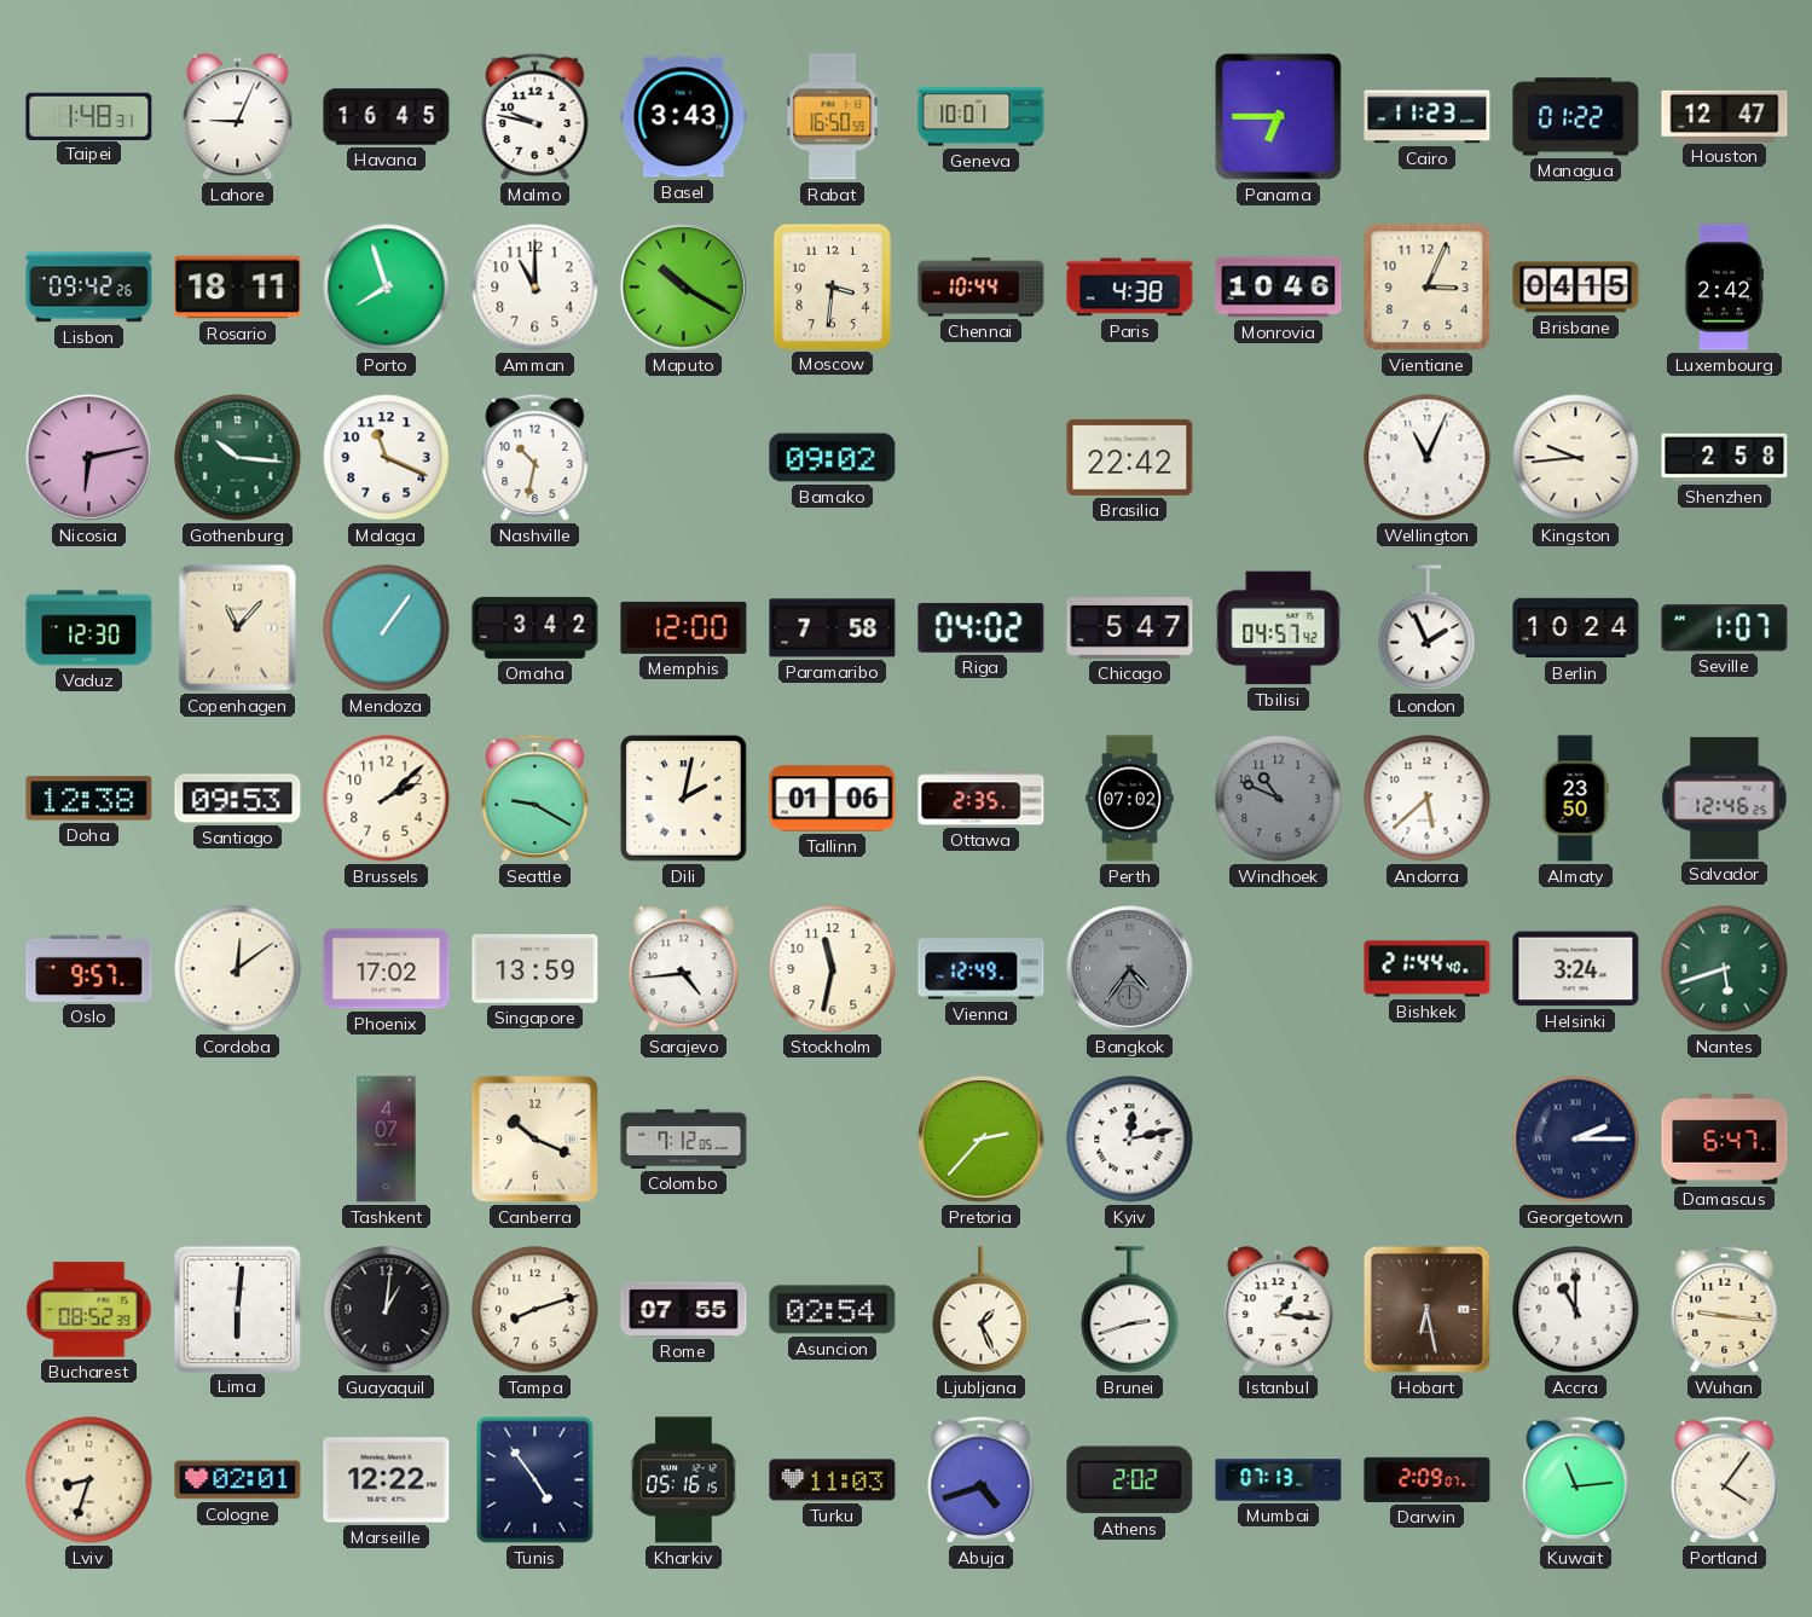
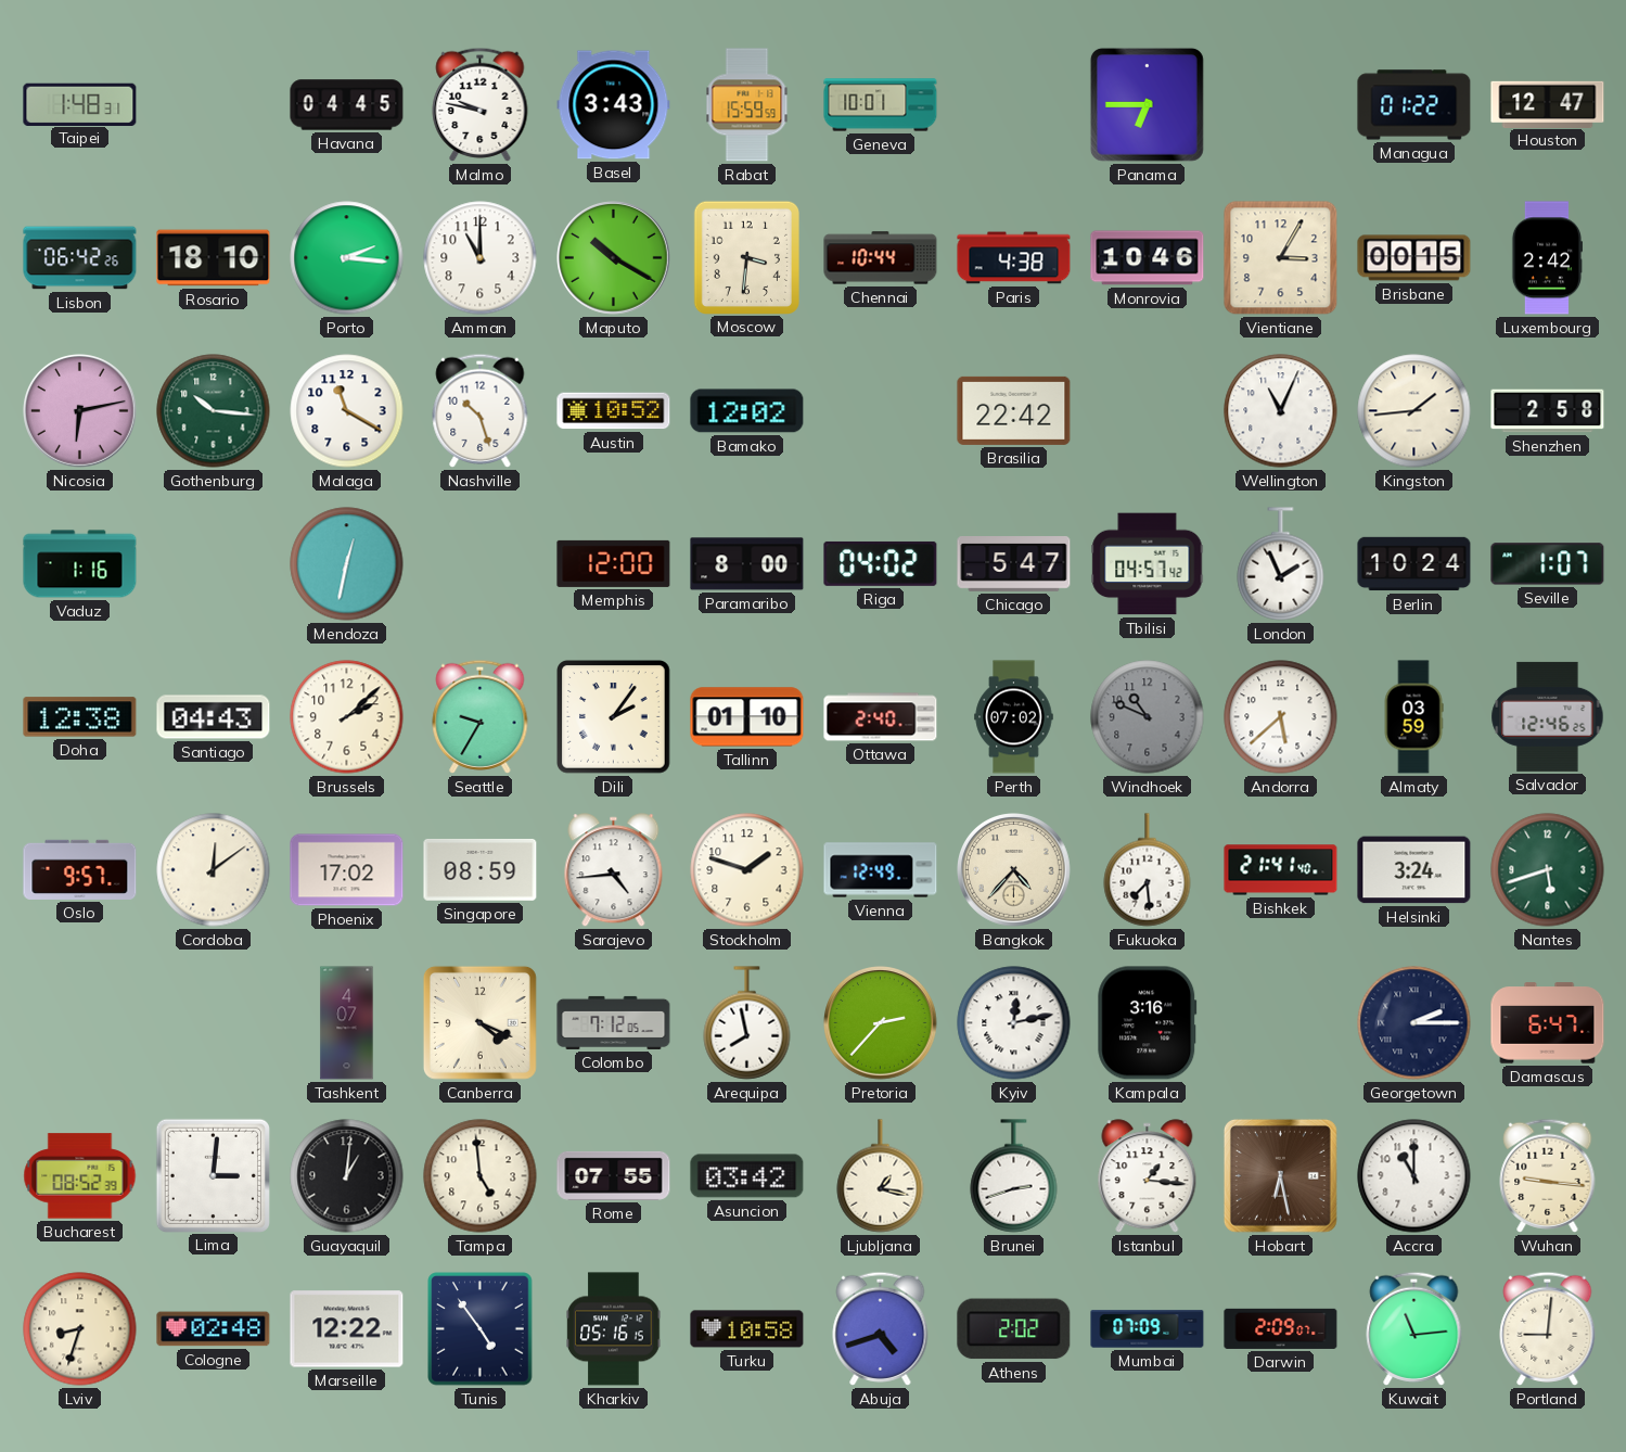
Lahore: 9:04 -> none (238, 117)
Havana: 16:45 -> 04:45 (347, 105)
Rabat: 16:50 -> 15:59 (747, 105)
Cairo: 11:23 -> none (1428, 117)
Lisbon: 09:42 -> 06:42 (80, 258)
Rosario: 18:11 -> 18:10 (214, 258)
Porto: 7:57 -> 2:16 (347, 258)
Vientiane: 3:04 -> 3:05 (1281, 258)
Brisbane: 04:15 -> 00:15 (1414, 258)
Malaga: 11:19 -> 11:20 (347, 411)
Nashville: 10:32 -> 10:27 (481, 410)
Austin: none -> 10:52 (614, 411)
Bamako: 09:02 -> 12:02 (747, 411)
Kingston: 9:44 -> 1:44 (1414, 411)
Vaduz: 12:30 -> 1:16 (80, 564)
Copenhagen: 11:07 -> none (238, 628)
Mendoza: 1:06 -> 12:32 (347, 564)
Omaha: 3:42 -> none (536, 627)
Paramaribo: 7:58 -> 8:00 (747, 564)
Santiago: 09:53 -> 04:43 (214, 717)
Seattle: 9:20 -> 9:35 (481, 716)
Dili: 2:02 -> 2:06 (614, 717)
Tallinn: 01:06 -> 01:10 (747, 717)
Ottawa: 2:35 -> 2:40 (881, 717)
Almaty: 23:50 -> 03:59 (1413, 717)
Singapore: 13:59 -> 08:59 (481, 869)
Stockholm: 11:32 -> 1:48 (747, 870)
Bangkok: 4:36 -> 4:37 (1014, 870)
Bangkok dial: grey -> cream (1014, 870)
Fukuoka: none -> 7:29 (1148, 870)
Bishkek: 21:44 -> 21:41 (1281, 870)
Canberra: 10:19 -> 4:19 (479, 1022)
Arequipa: none -> 7:58 (747, 1023)
Kampala: none -> 3:16 (1148, 1023)
Lima: 6:01 -> 3:01 (213, 1175)
Tampa: 8:12 -> 4:59 (481, 1176)
Asuncion: 02:54 -> 03:42 (747, 1176)
Ljubljana: 1:26 -> 1:17 (881, 1176)
Cologne: 02:01 -> 02:48 (214, 1329)
Turku: 11:03 -> 10:58 (747, 1329)
Mumbai: 07:13 -> 07:09 (1148, 1329)
Portland: 4:06 -> 9:01 (1548, 1328)
